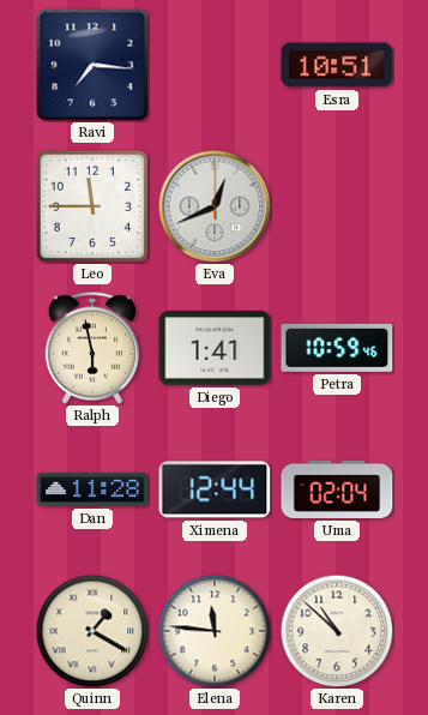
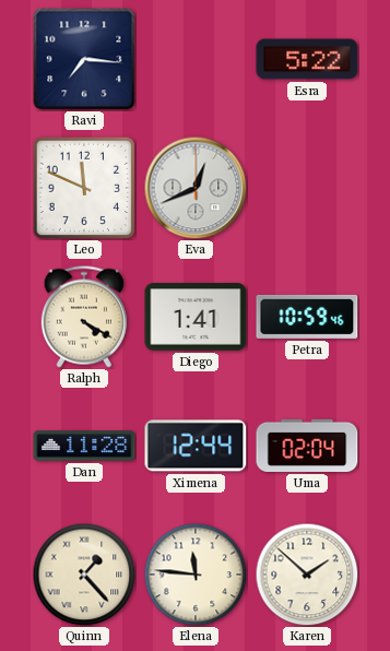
Esra: 10:51 -> 5:22 (307, 59)
Leo: 11:45 -> 11:49 (83, 187)
Ralph: 5:58 -> 4:20 (84, 317)
Quinn: 1:20 -> 1:23 (84, 575)
Karen: 10:52 -> 1:52 (307, 575)
